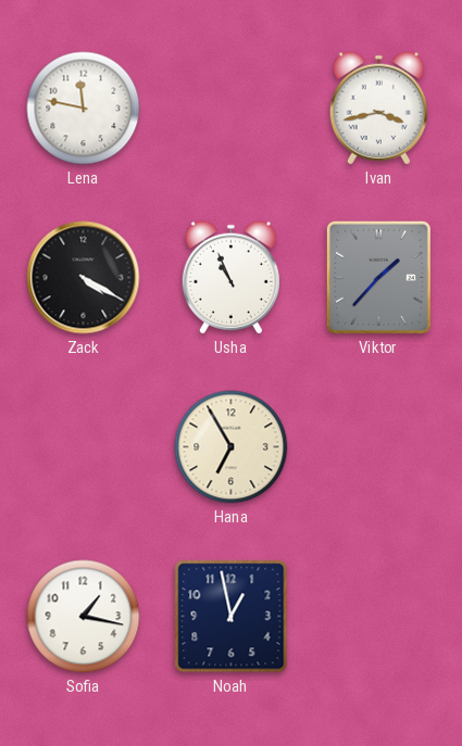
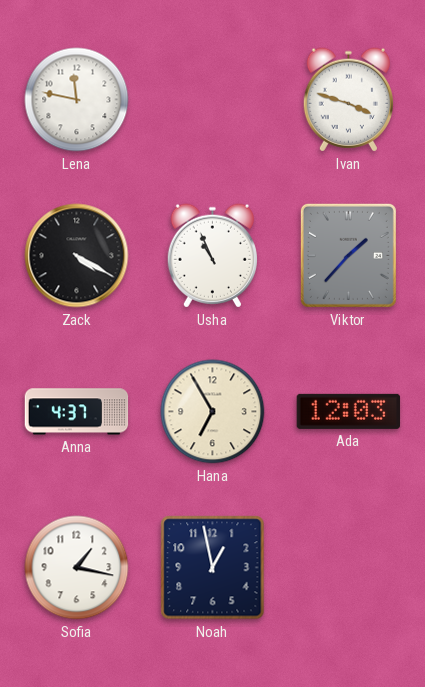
Ivan: 3:43 -> 3:48 (348, 100)
Anna: none -> 4:37 (77, 412)
Ada: none -> 12:03 (349, 411)
